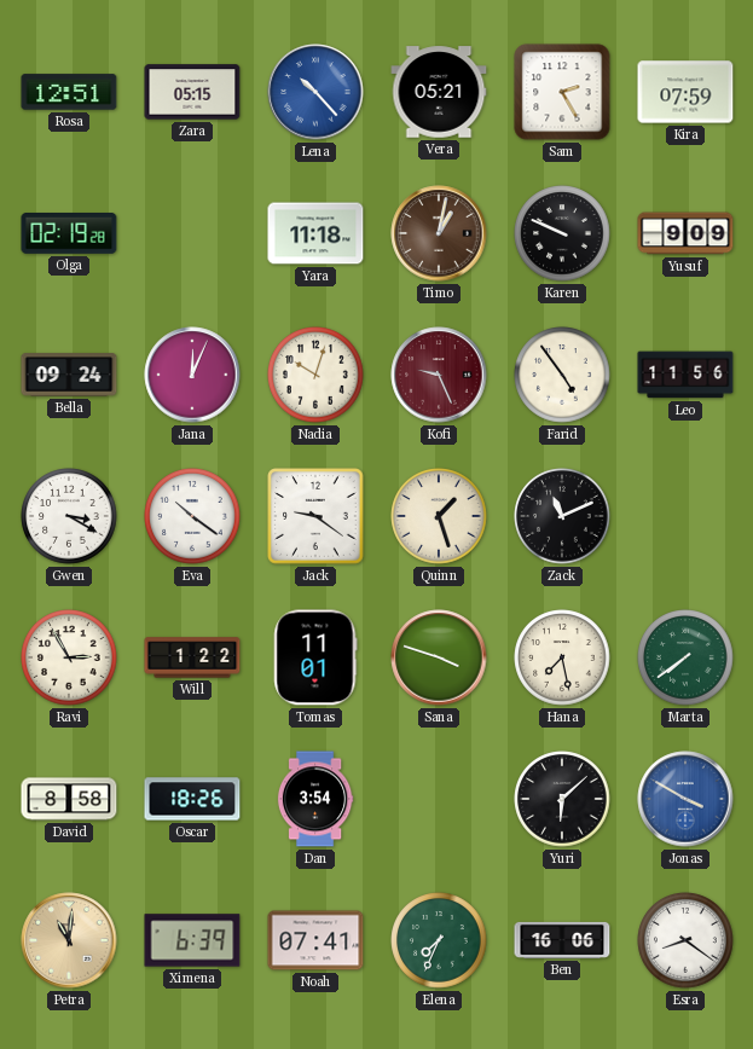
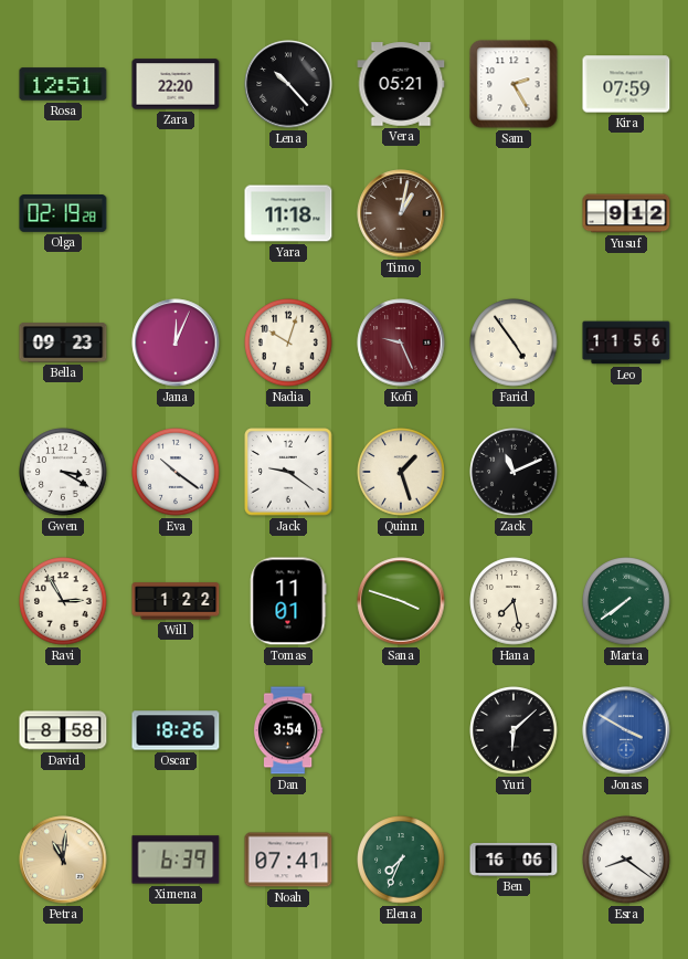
Zara: 05:15 -> 22:20 (176, 84)
Lena dial: blue -> black (288, 84)
Karen: 9:49 -> none (562, 233)
Yusuf: 9:09 -> 9:12 (626, 213)
Bella: 09:24 -> 09:23 (63, 342)
